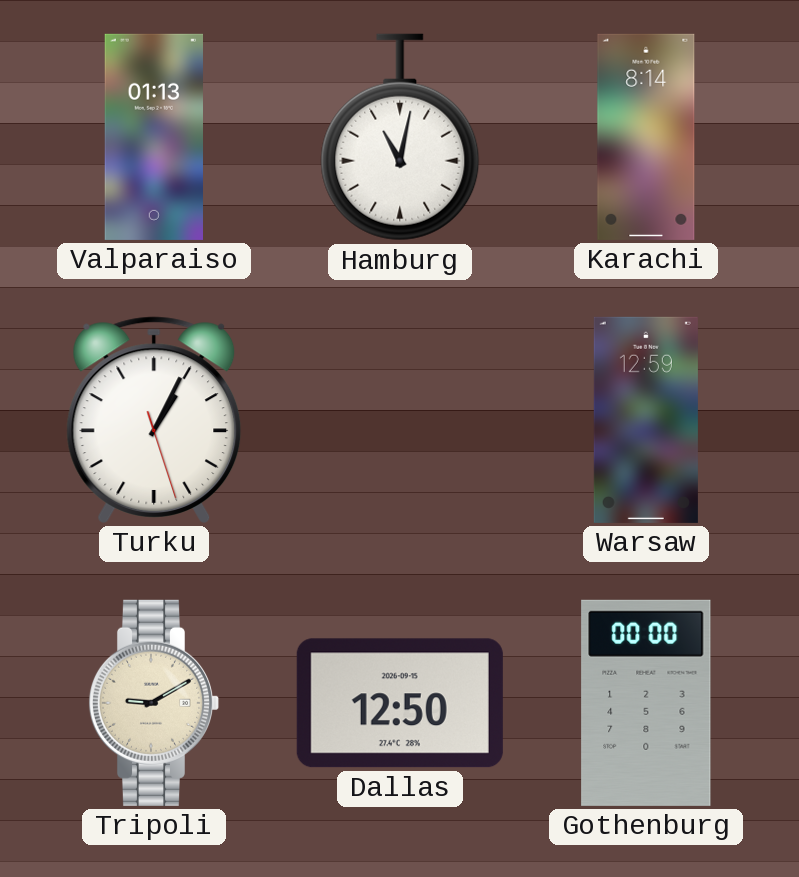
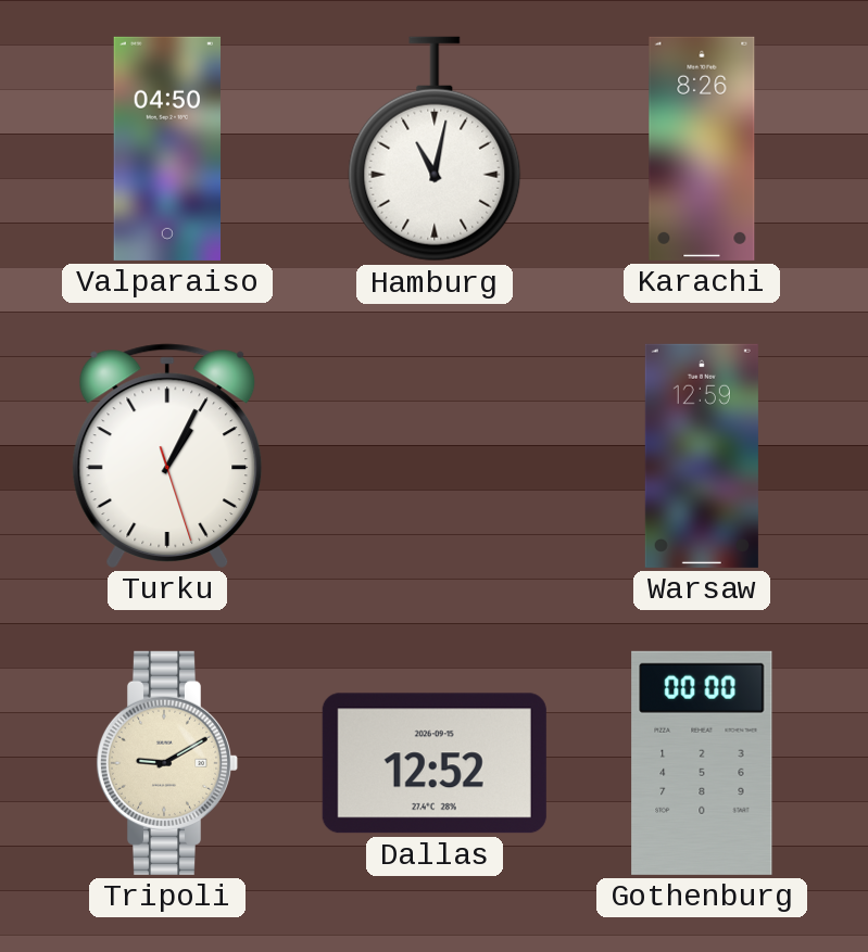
Valparaiso: 01:13 -> 04:50 (166, 149)
Karachi: 8:14 -> 8:26 (702, 149)
Dallas: 12:50 -> 12:52 (435, 763)
